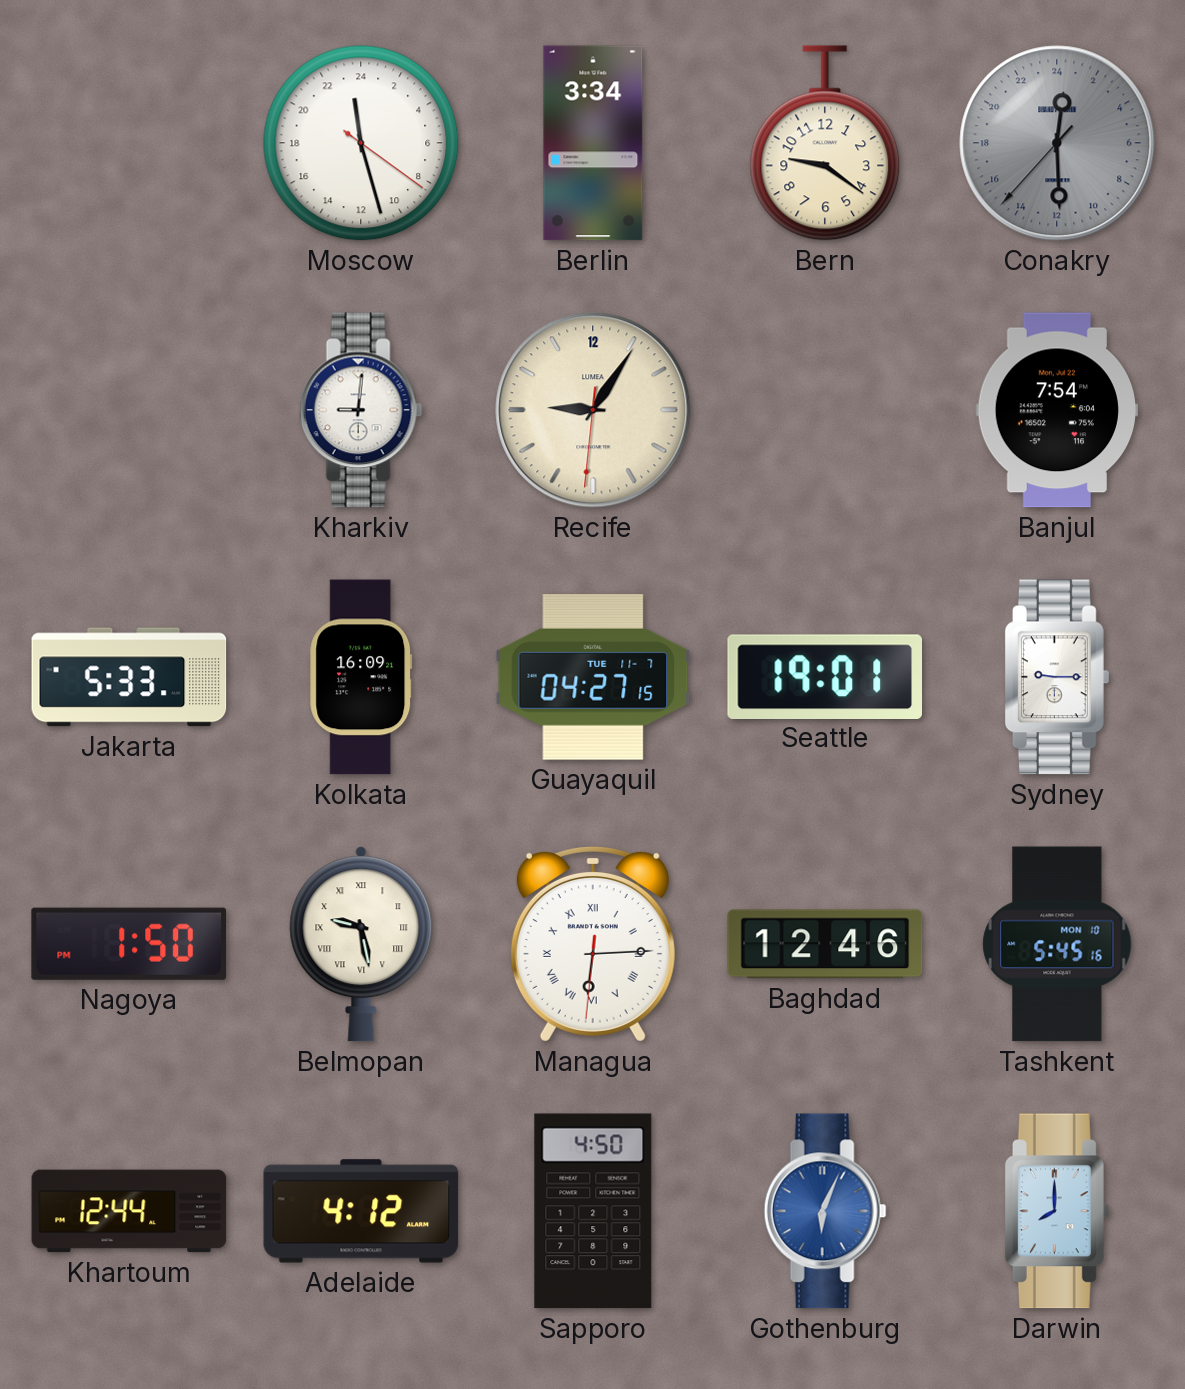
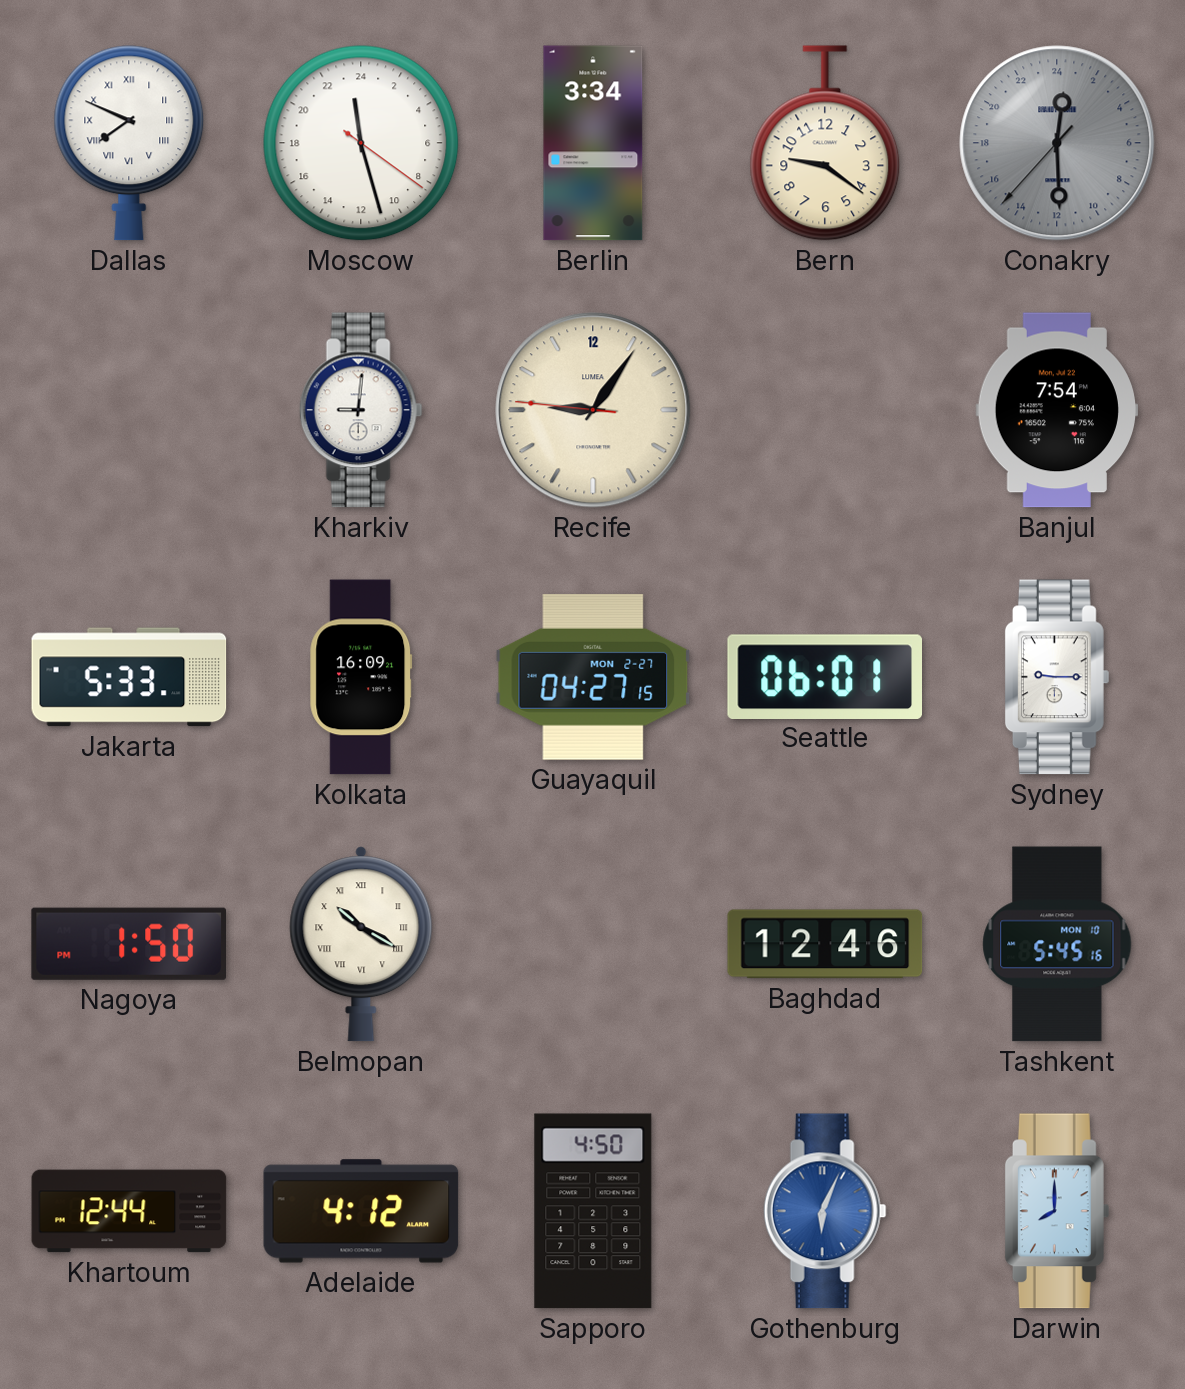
Dallas: none -> 7:49 (129, 143)
Recife: 9:05:31 -> 9:05:46 (593, 410)
Guayaquil date: TUE 11-7 -> MON 2-27 (593, 677)
Seattle: 19:01 -> 06:01 (824, 676)
Belmopan: 9:28 -> 10:20 (361, 944)
Managua: 6:14 -> none (593, 944)
